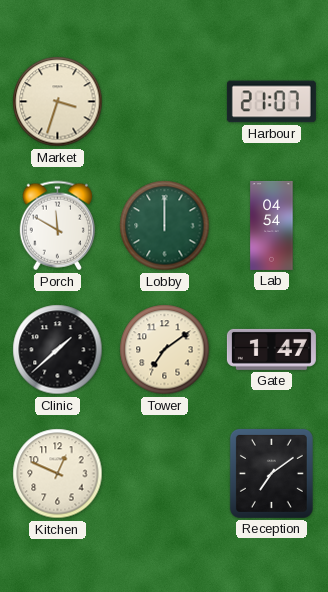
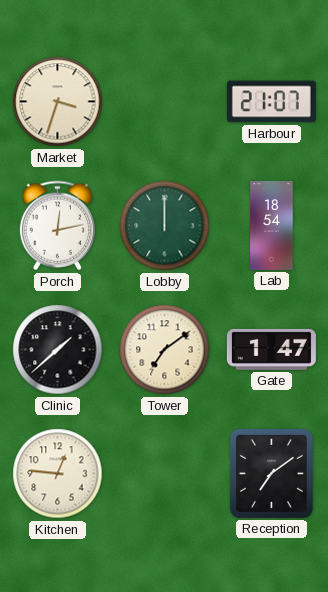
Porch: 11:50 -> 12:13 (57, 226)
Lab: 04:54 -> 18:54 (272, 225)
Kitchen: 12:49 -> 12:46 (58, 474)
